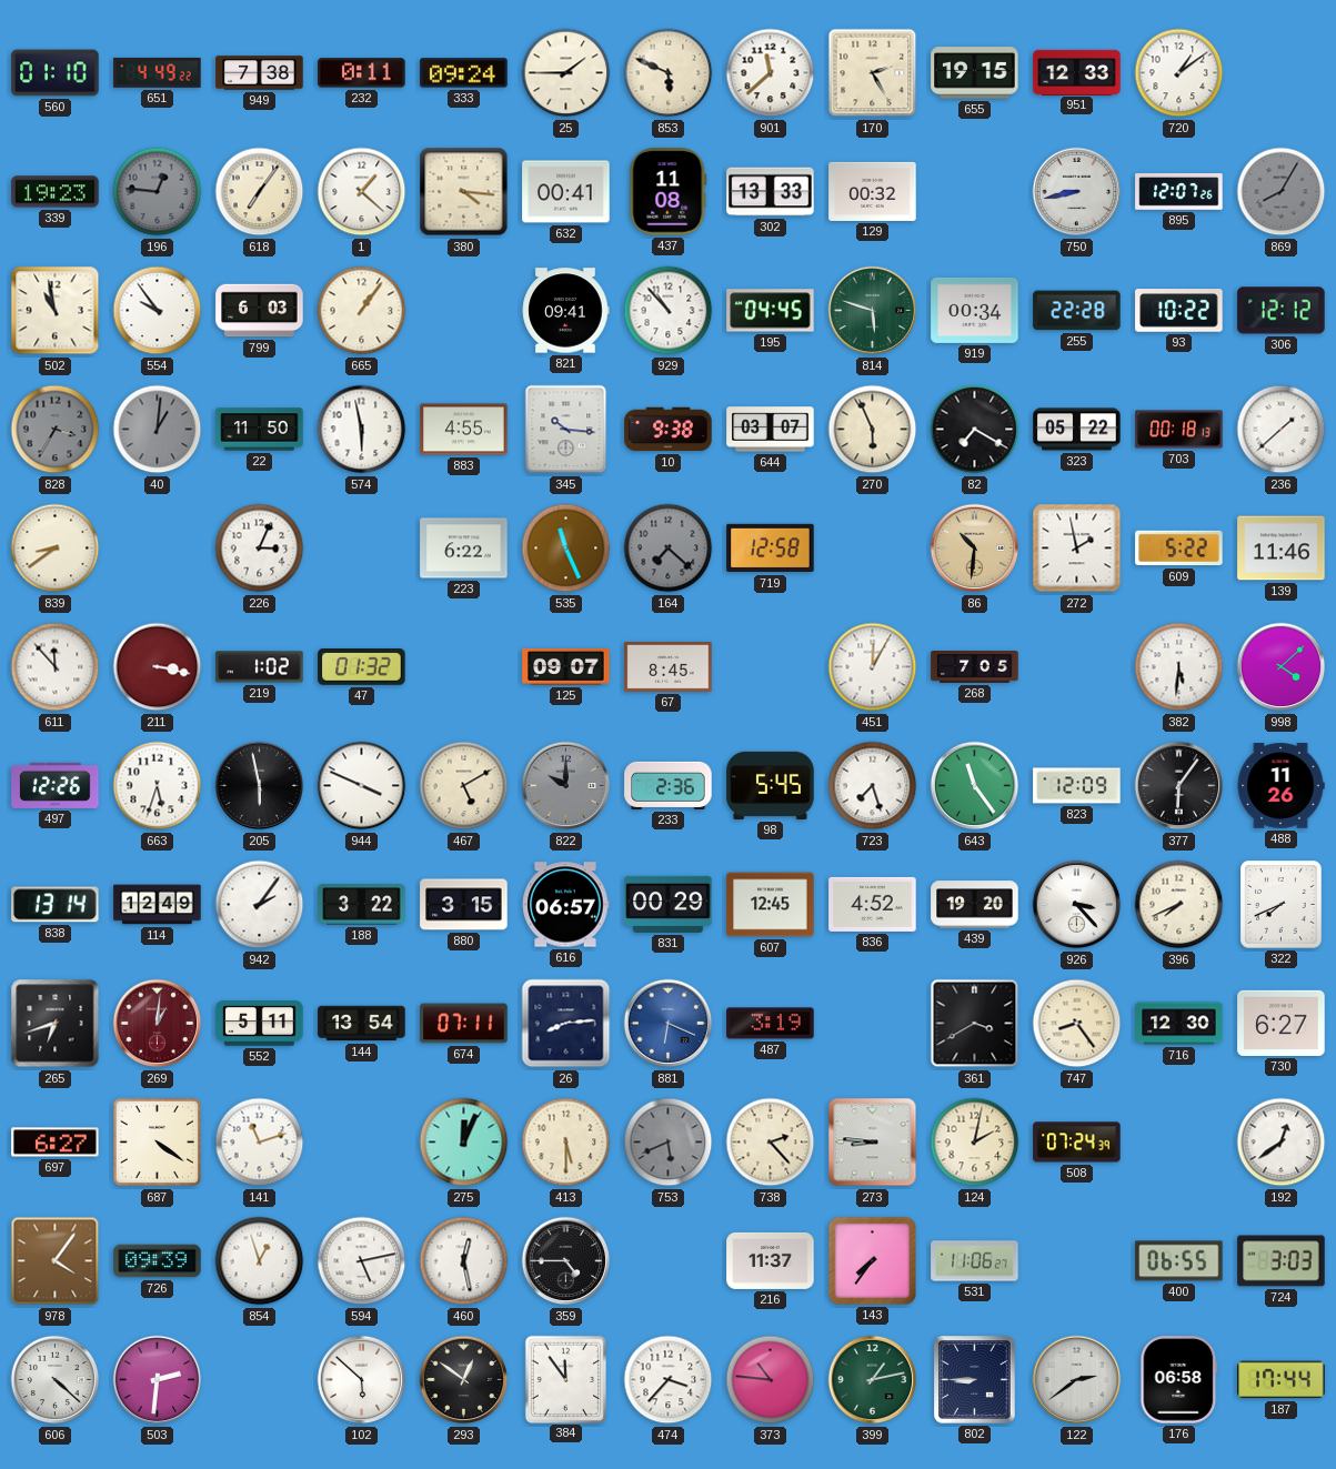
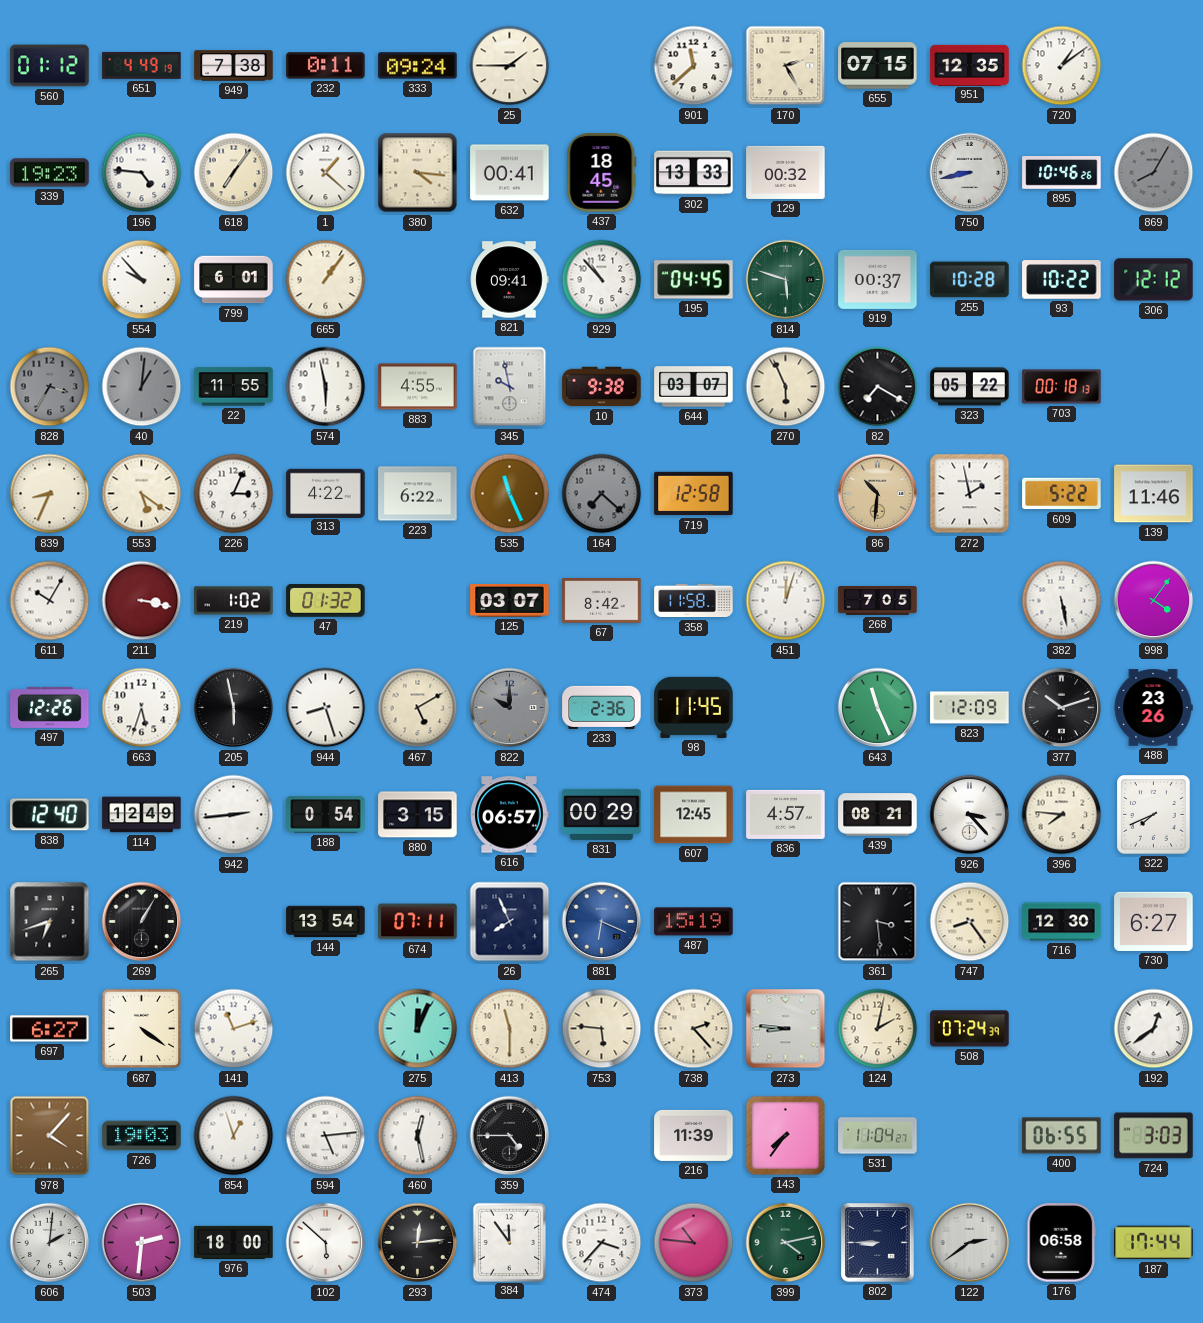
560: 01:10 -> 01:12 (50, 66)
651: 4:49:22 -> 4:49:19 (142, 65)
853: 5:49 -> none (669, 73)
655: 19:15 -> 07:15 (878, 66)
951: 12:33 -> 12:35 (970, 65)
196: 12:46 -> 4:46 (142, 173)
196 dial: grey -> white (142, 173)
437: 11:08 -> 18:45 (602, 173)
895: 12:07 -> 10:46 (1062, 173)
502: 10:58 -> none (56, 311)
554: 9:54 -> 9:53 (142, 280)
799: 6:03 -> 6:01 (234, 280)
919: 00:34 -> 00:37 (878, 279)
255: 22:28 -> 10:28 (970, 280)
22: 11:50 -> 11:55 (234, 387)
345: 10:16 -> 9:58 (510, 387)
236: 1:38 -> none (1282, 430)
839: 8:39 -> 8:34 (50, 494)
553: none -> 5:21 (142, 494)
313: none -> 4:22 (326, 493)
611: 11:53 -> 10:05 (50, 601)
125: 09:07 -> 03:07 (510, 601)
67: 8:45 -> 8:42 (602, 601)
358: none -> 11:58 (694, 601)
451: 12:05 -> 12:03 (786, 601)
382: 5:31 -> 5:28 (1062, 601)
998: 4:08 -> 4:06 (1154, 601)
944: 3:49 -> 8:27 (326, 708)
98: 5:45 -> 11:45 (694, 707)
723: 7:27 -> none (873, 786)
643: 11:24 -> 11:26 (878, 708)
377: 6:06 -> 10:12 (1062, 708)
488: 11:26 -> 23:26 (1153, 708)
838: 13:14 -> 12:40 (50, 815)
942: 2:06 -> 2:44 (234, 815)
188: 3:22 -> 0:54 (326, 815)
836: 4:52 -> 4:57 (786, 814)
439: 19:20 -> 08:21 (878, 815)
396: 7:41 -> 7:46 (1062, 815)
269: 1:01 -> 1:05 (142, 922)
269 dial: burgundy -> black (142, 922)
552: 5:11 -> none (260, 1024)
26: 8:14 -> 7:56 (510, 922)
487: 3:19 -> 15:19 (694, 922)
361: 3:40 -> 3:29 (878, 922)
413: 5:30 -> 11:30 (510, 1029)
753: 5:41 -> 5:46 (602, 1029)
753 dial: grey -> cream (602, 1029)
978: 4:06 -> 4:07 (50, 1136)
726: 09:39 -> 19:03 (142, 1136)
594: 5:13 -> 5:14 (326, 1136)
216: 11:37 -> 11:39 (694, 1135)
531: 11:06 -> 11:04 (878, 1136)
606: 4:22 -> 2:01 (50, 1243)
976: none -> 18:00 (234, 1242)
293: 12:51 -> 12:14 (418, 1243)
399: 1:13 -> 4:13 (786, 1243)
